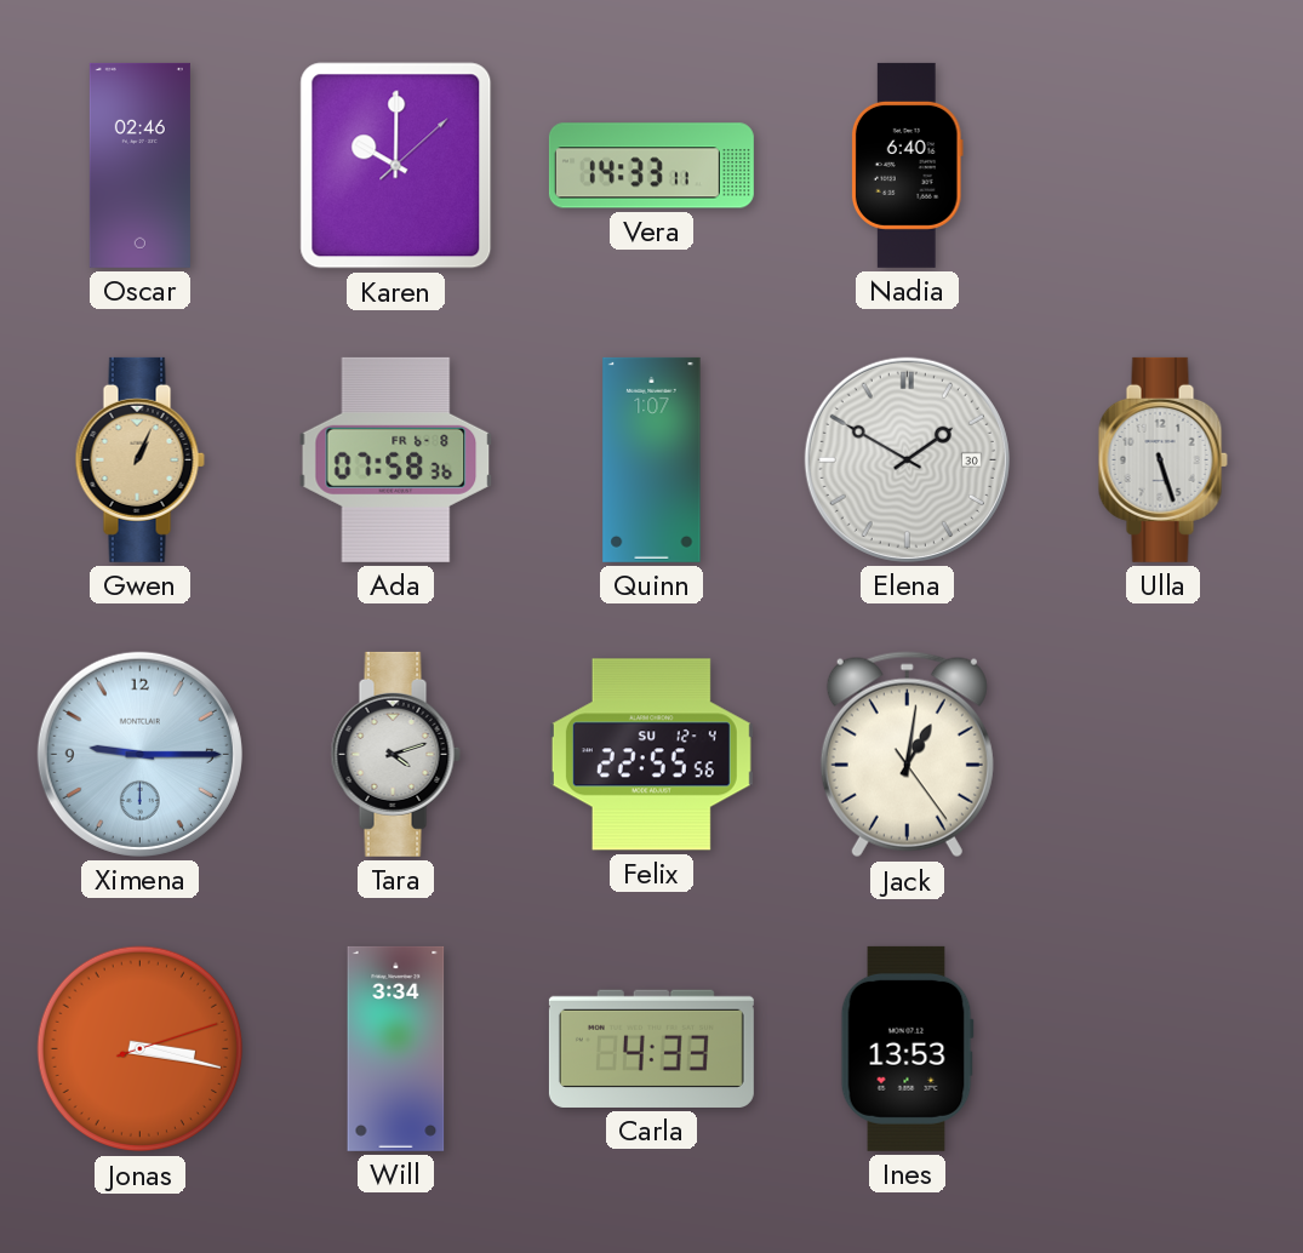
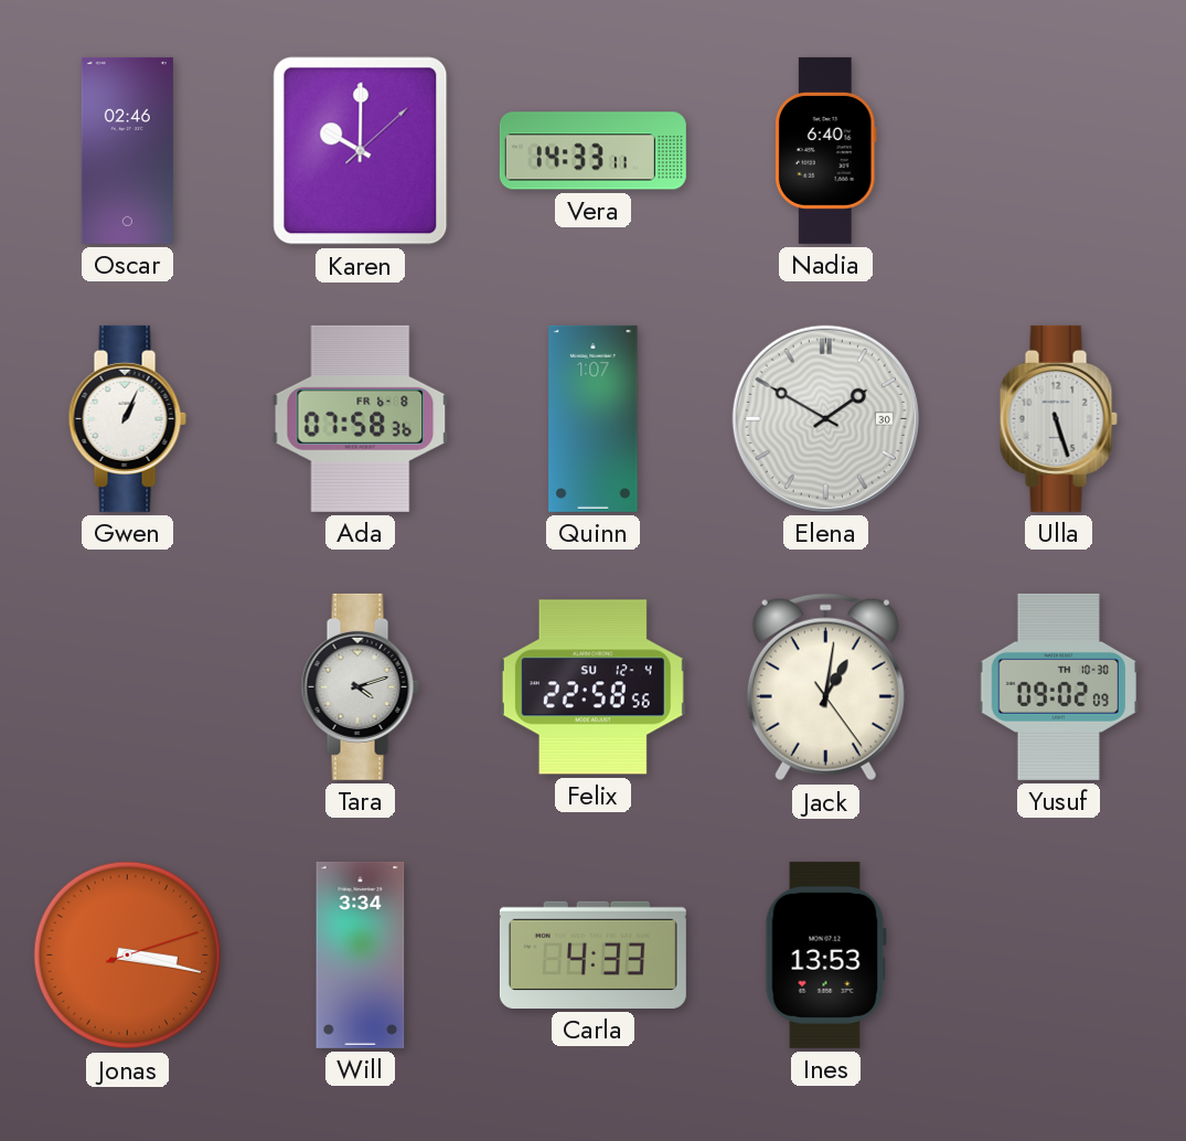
Gwen dial: champagne -> white (127, 418)
Ximena: 9:15 -> none (139, 754)
Felix: 22:55 -> 22:58 (592, 687)
Yusuf: none -> 09:02 (1059, 686)
